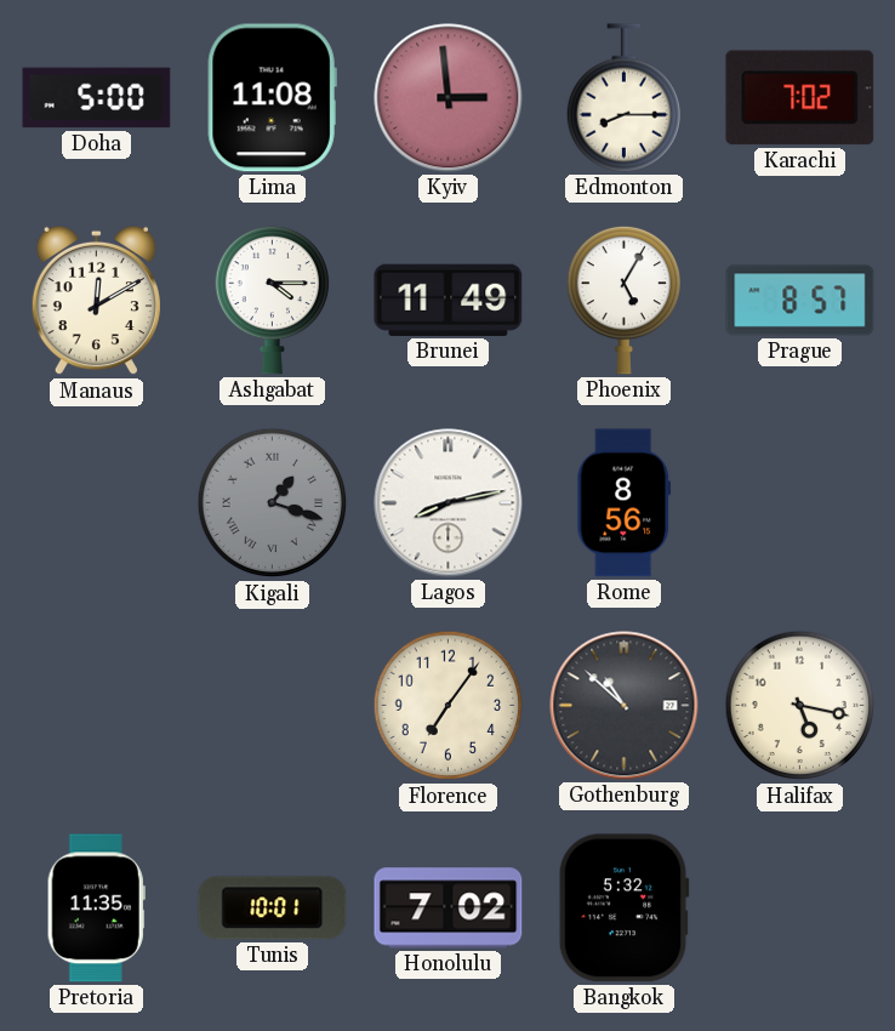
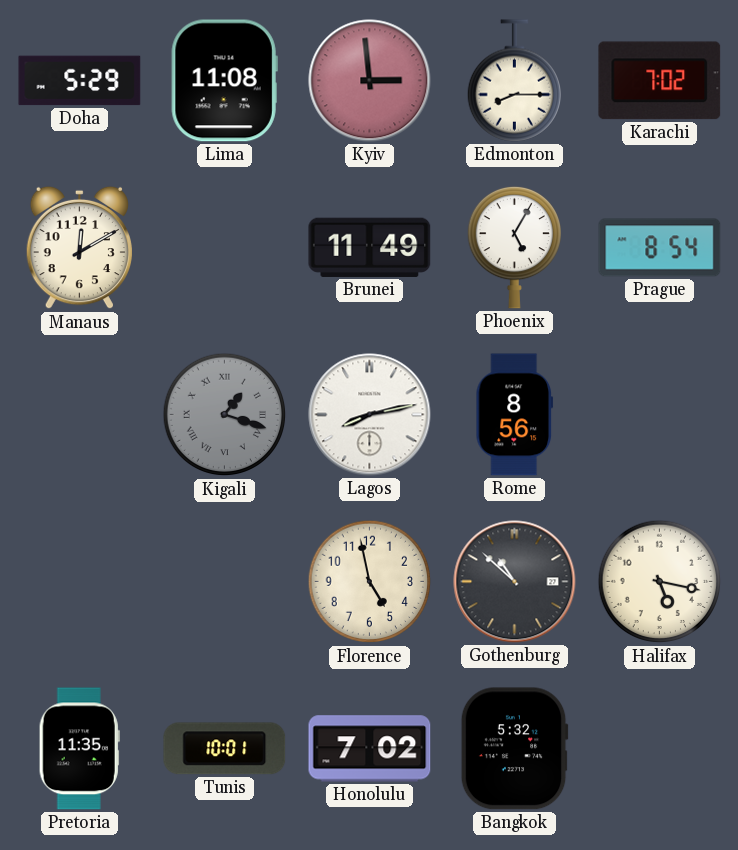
Doha: 5:00 -> 5:29 (80, 81)
Ashgabat: 4:15 -> none (272, 300)
Prague: 8:57 -> 8:54 (660, 248)
Florence: 7:06 -> 4:58 (370, 582)
